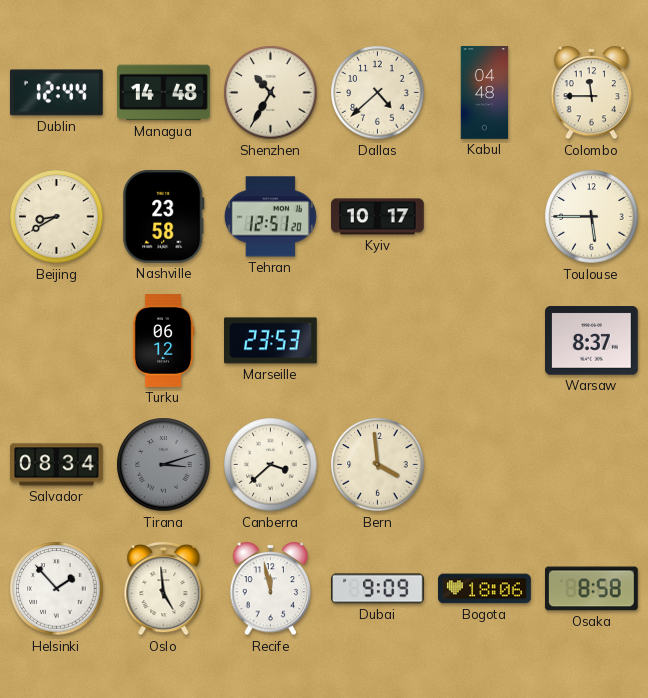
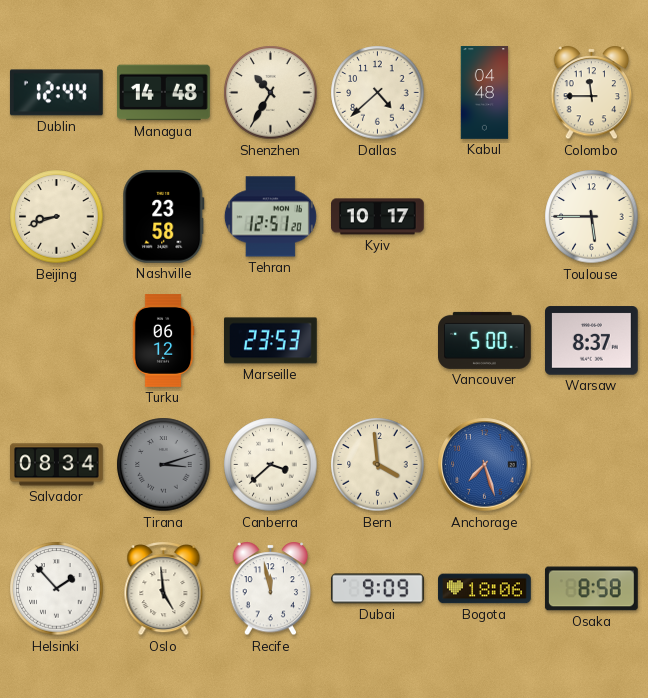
Beijing: 8:40 -> 8:42 (57, 217)
Vancouver: none -> 5:00 (485, 340)
Anchorage: none -> 7:27 (485, 465)
